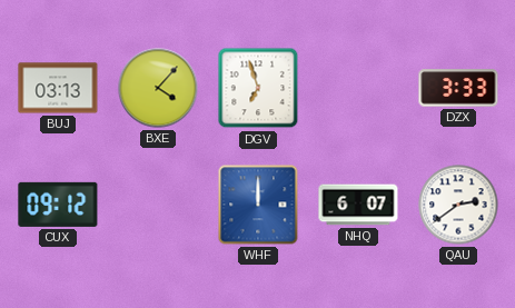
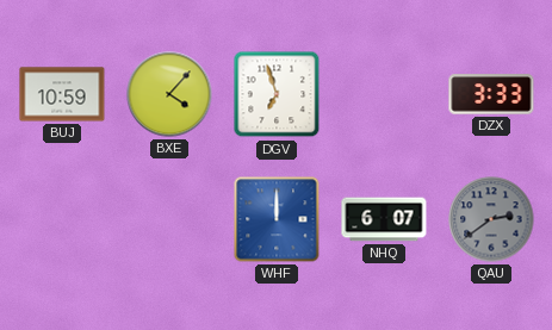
BUJ: 03:13 -> 10:59 (62, 94)
CUX: 09:12 -> none (58, 205)
QAU dial: white -> grey (491, 219)
